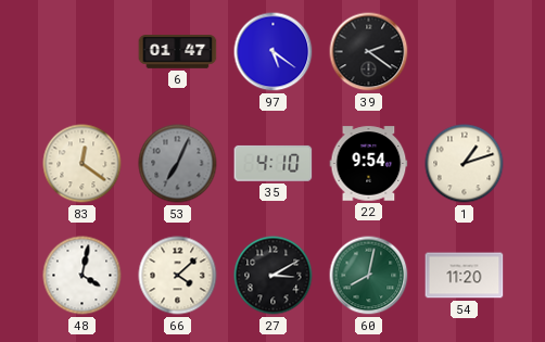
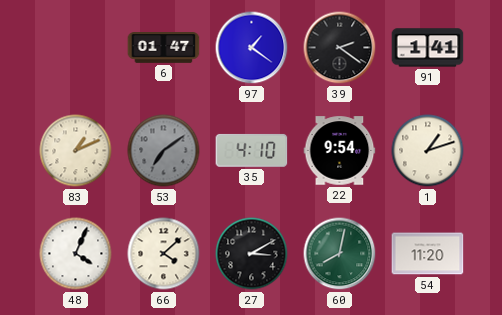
97: 5:21 -> 1:21 (252, 48)
91: none -> 1:41 (428, 48)
83: 12:21 -> 1:11 (76, 151)
53: 7:04 -> 7:09 (164, 151)
48: 4:02 -> 4:04 (76, 254)
